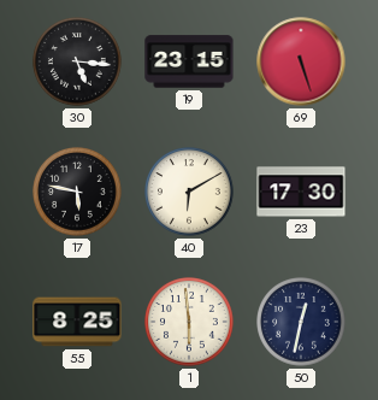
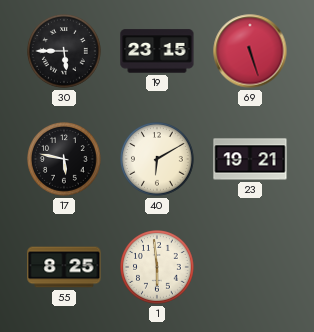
30: 5:16 -> 5:45 (65, 52)
23: 17:30 -> 19:21 (250, 159)
50: 12:32 -> none (302, 323)
